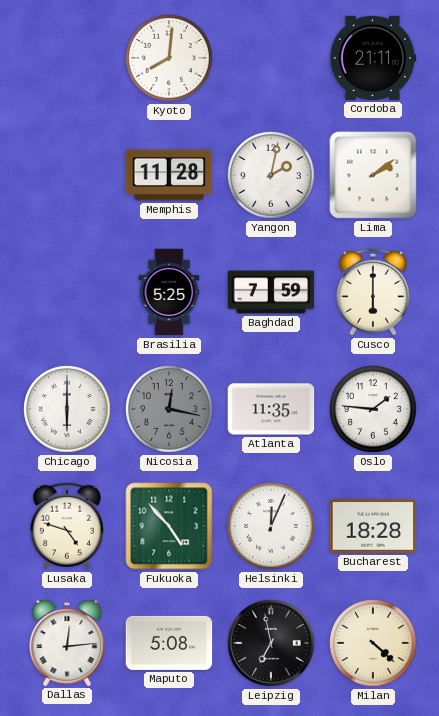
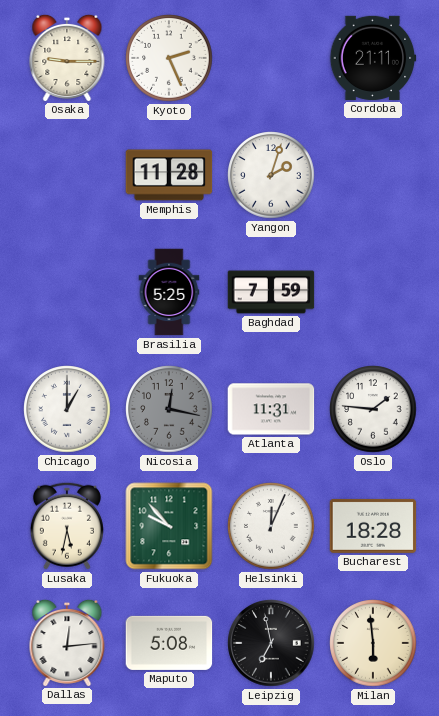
Osaka: none -> 9:15 (67, 57)
Kyoto: 8:01 -> 2:26 (169, 58)
Yangon: 2:02 -> 2:03 (271, 175)
Lima: 2:09 -> none (373, 175)
Cusco: 6:00 -> none (373, 292)
Chicago: 6:00 -> 1:00 (67, 409)
Atlanta: 11:35 -> 11:31 (271, 409)
Lusaka: 4:48 -> 5:32 (67, 526)
Fukuoka: 4:53 -> 9:53 (169, 526)
Milan: 4:22 -> 5:59 (373, 643)
